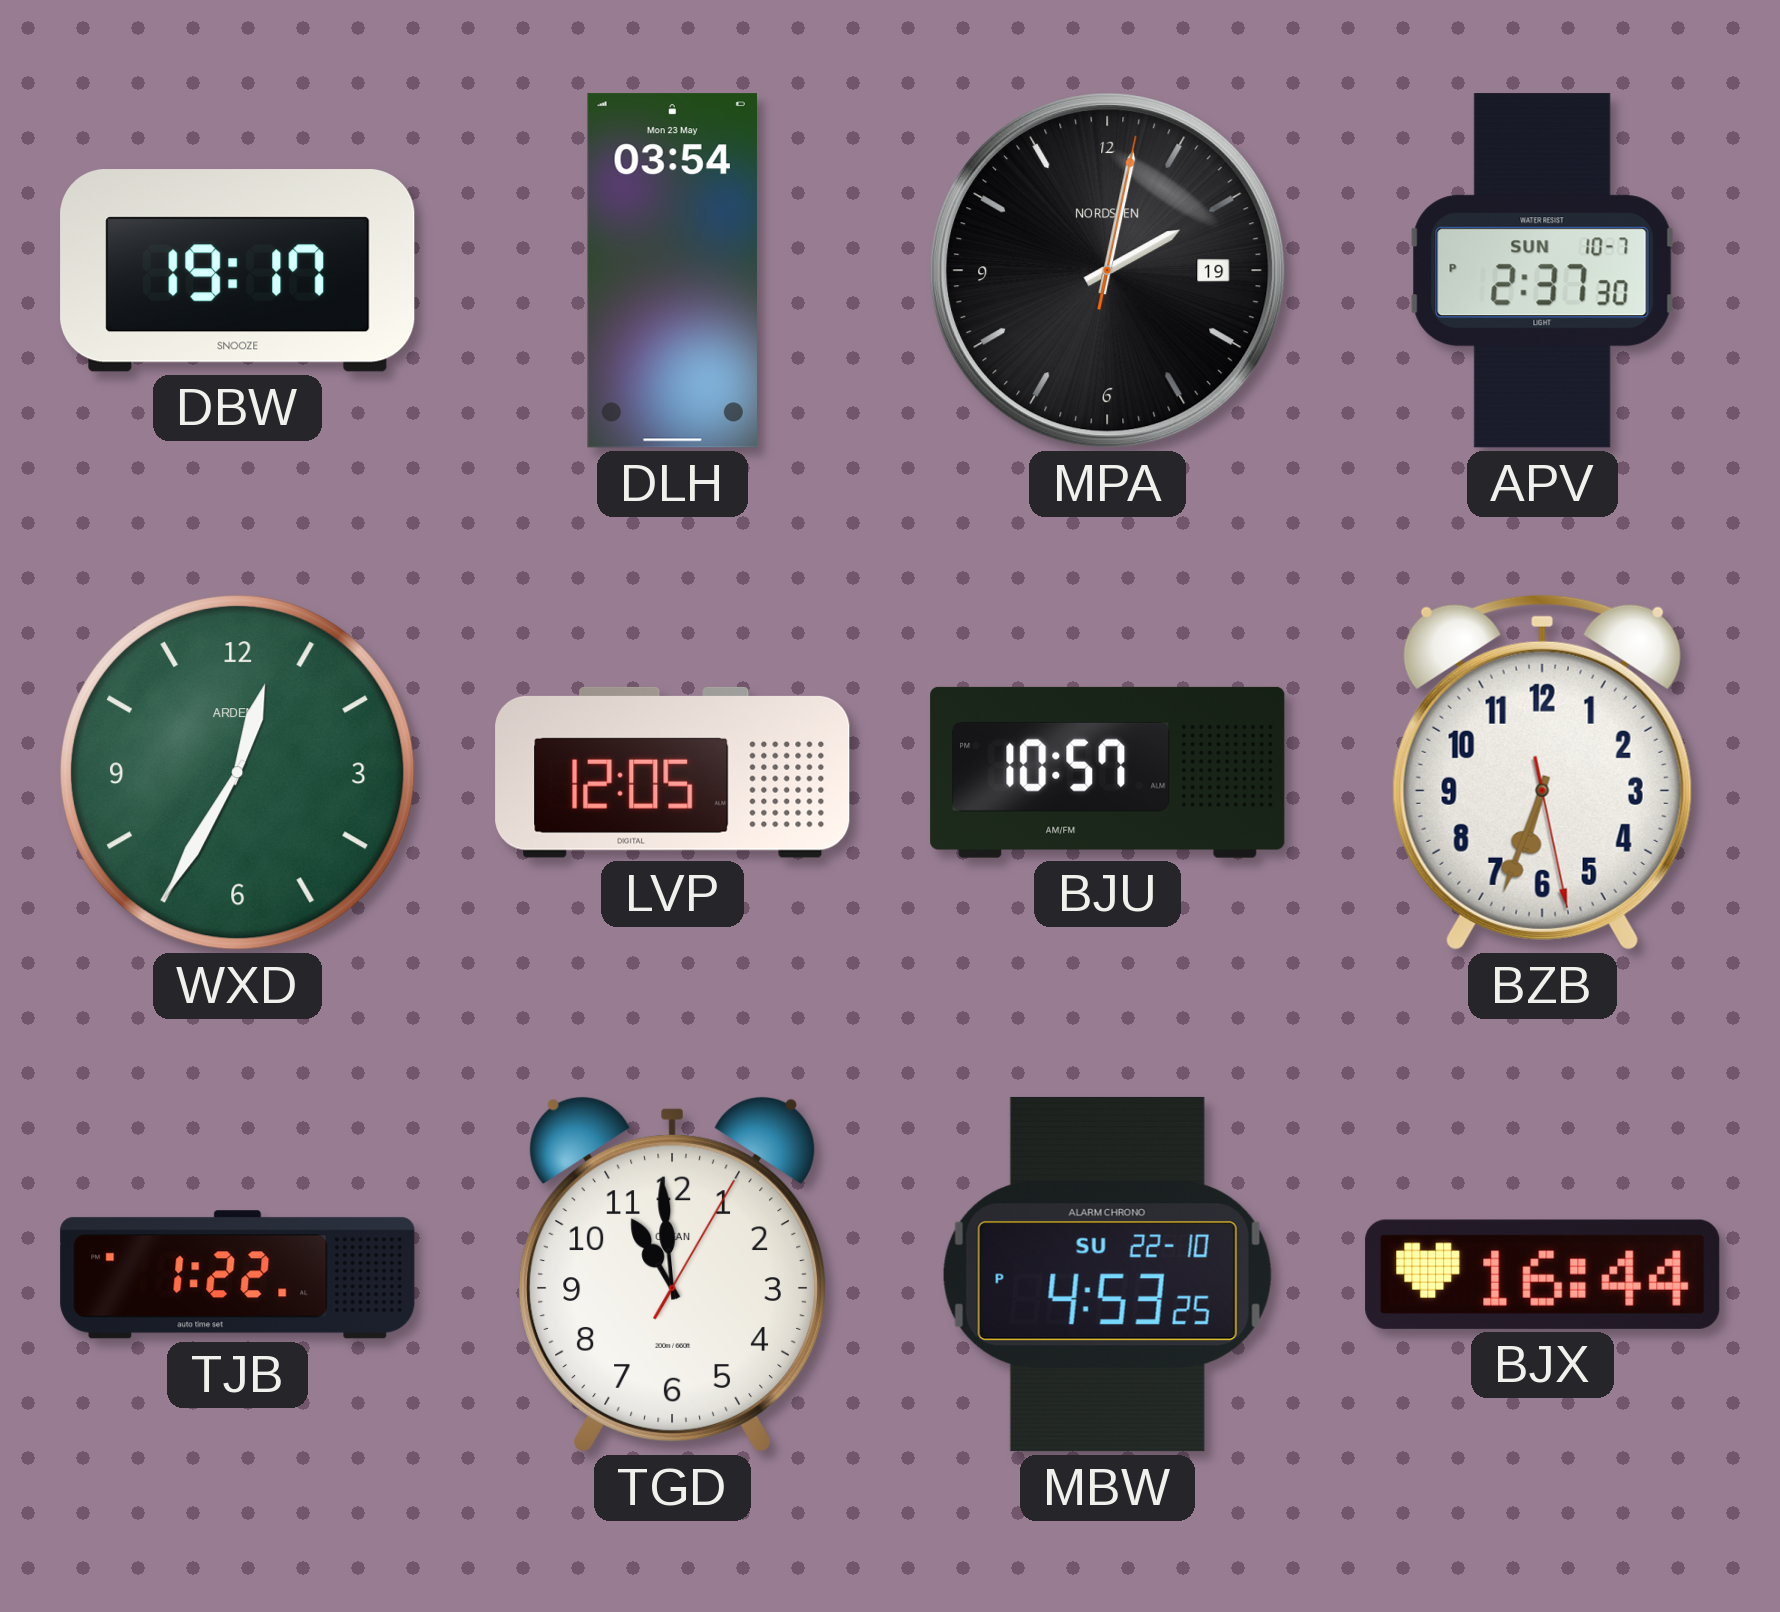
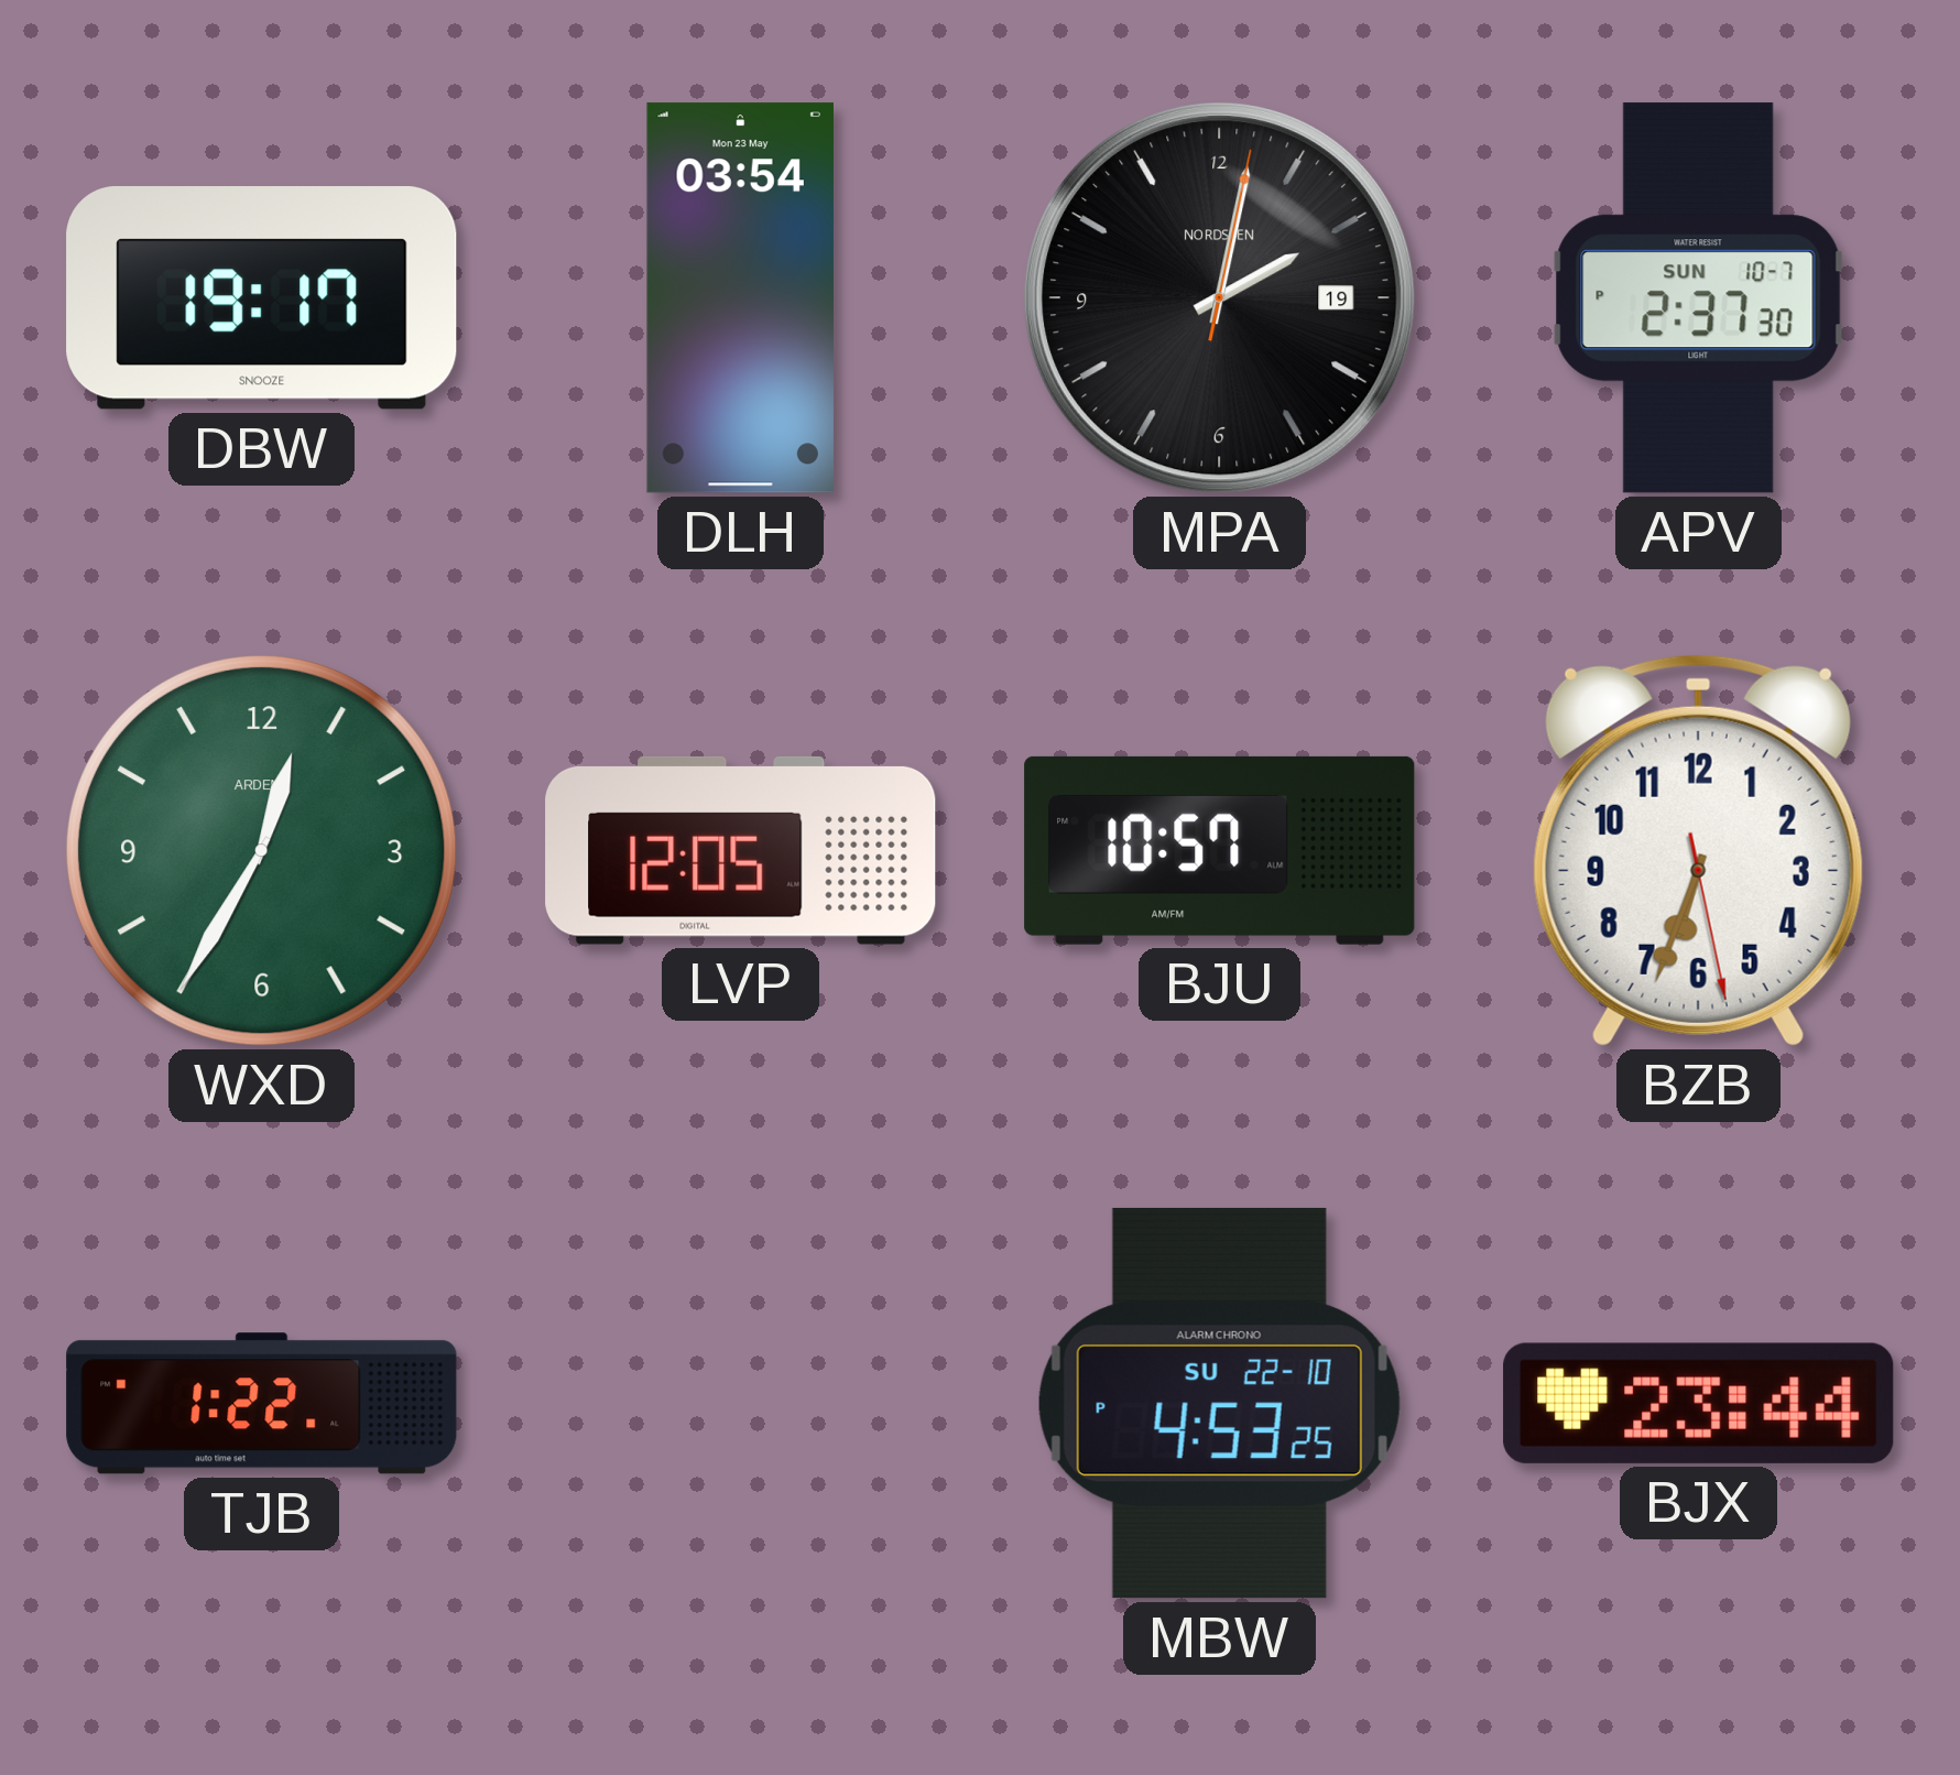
TGD: 10:59 -> none (672, 1274)
BJX: 16:44 -> 23:44 (1699, 1403)
